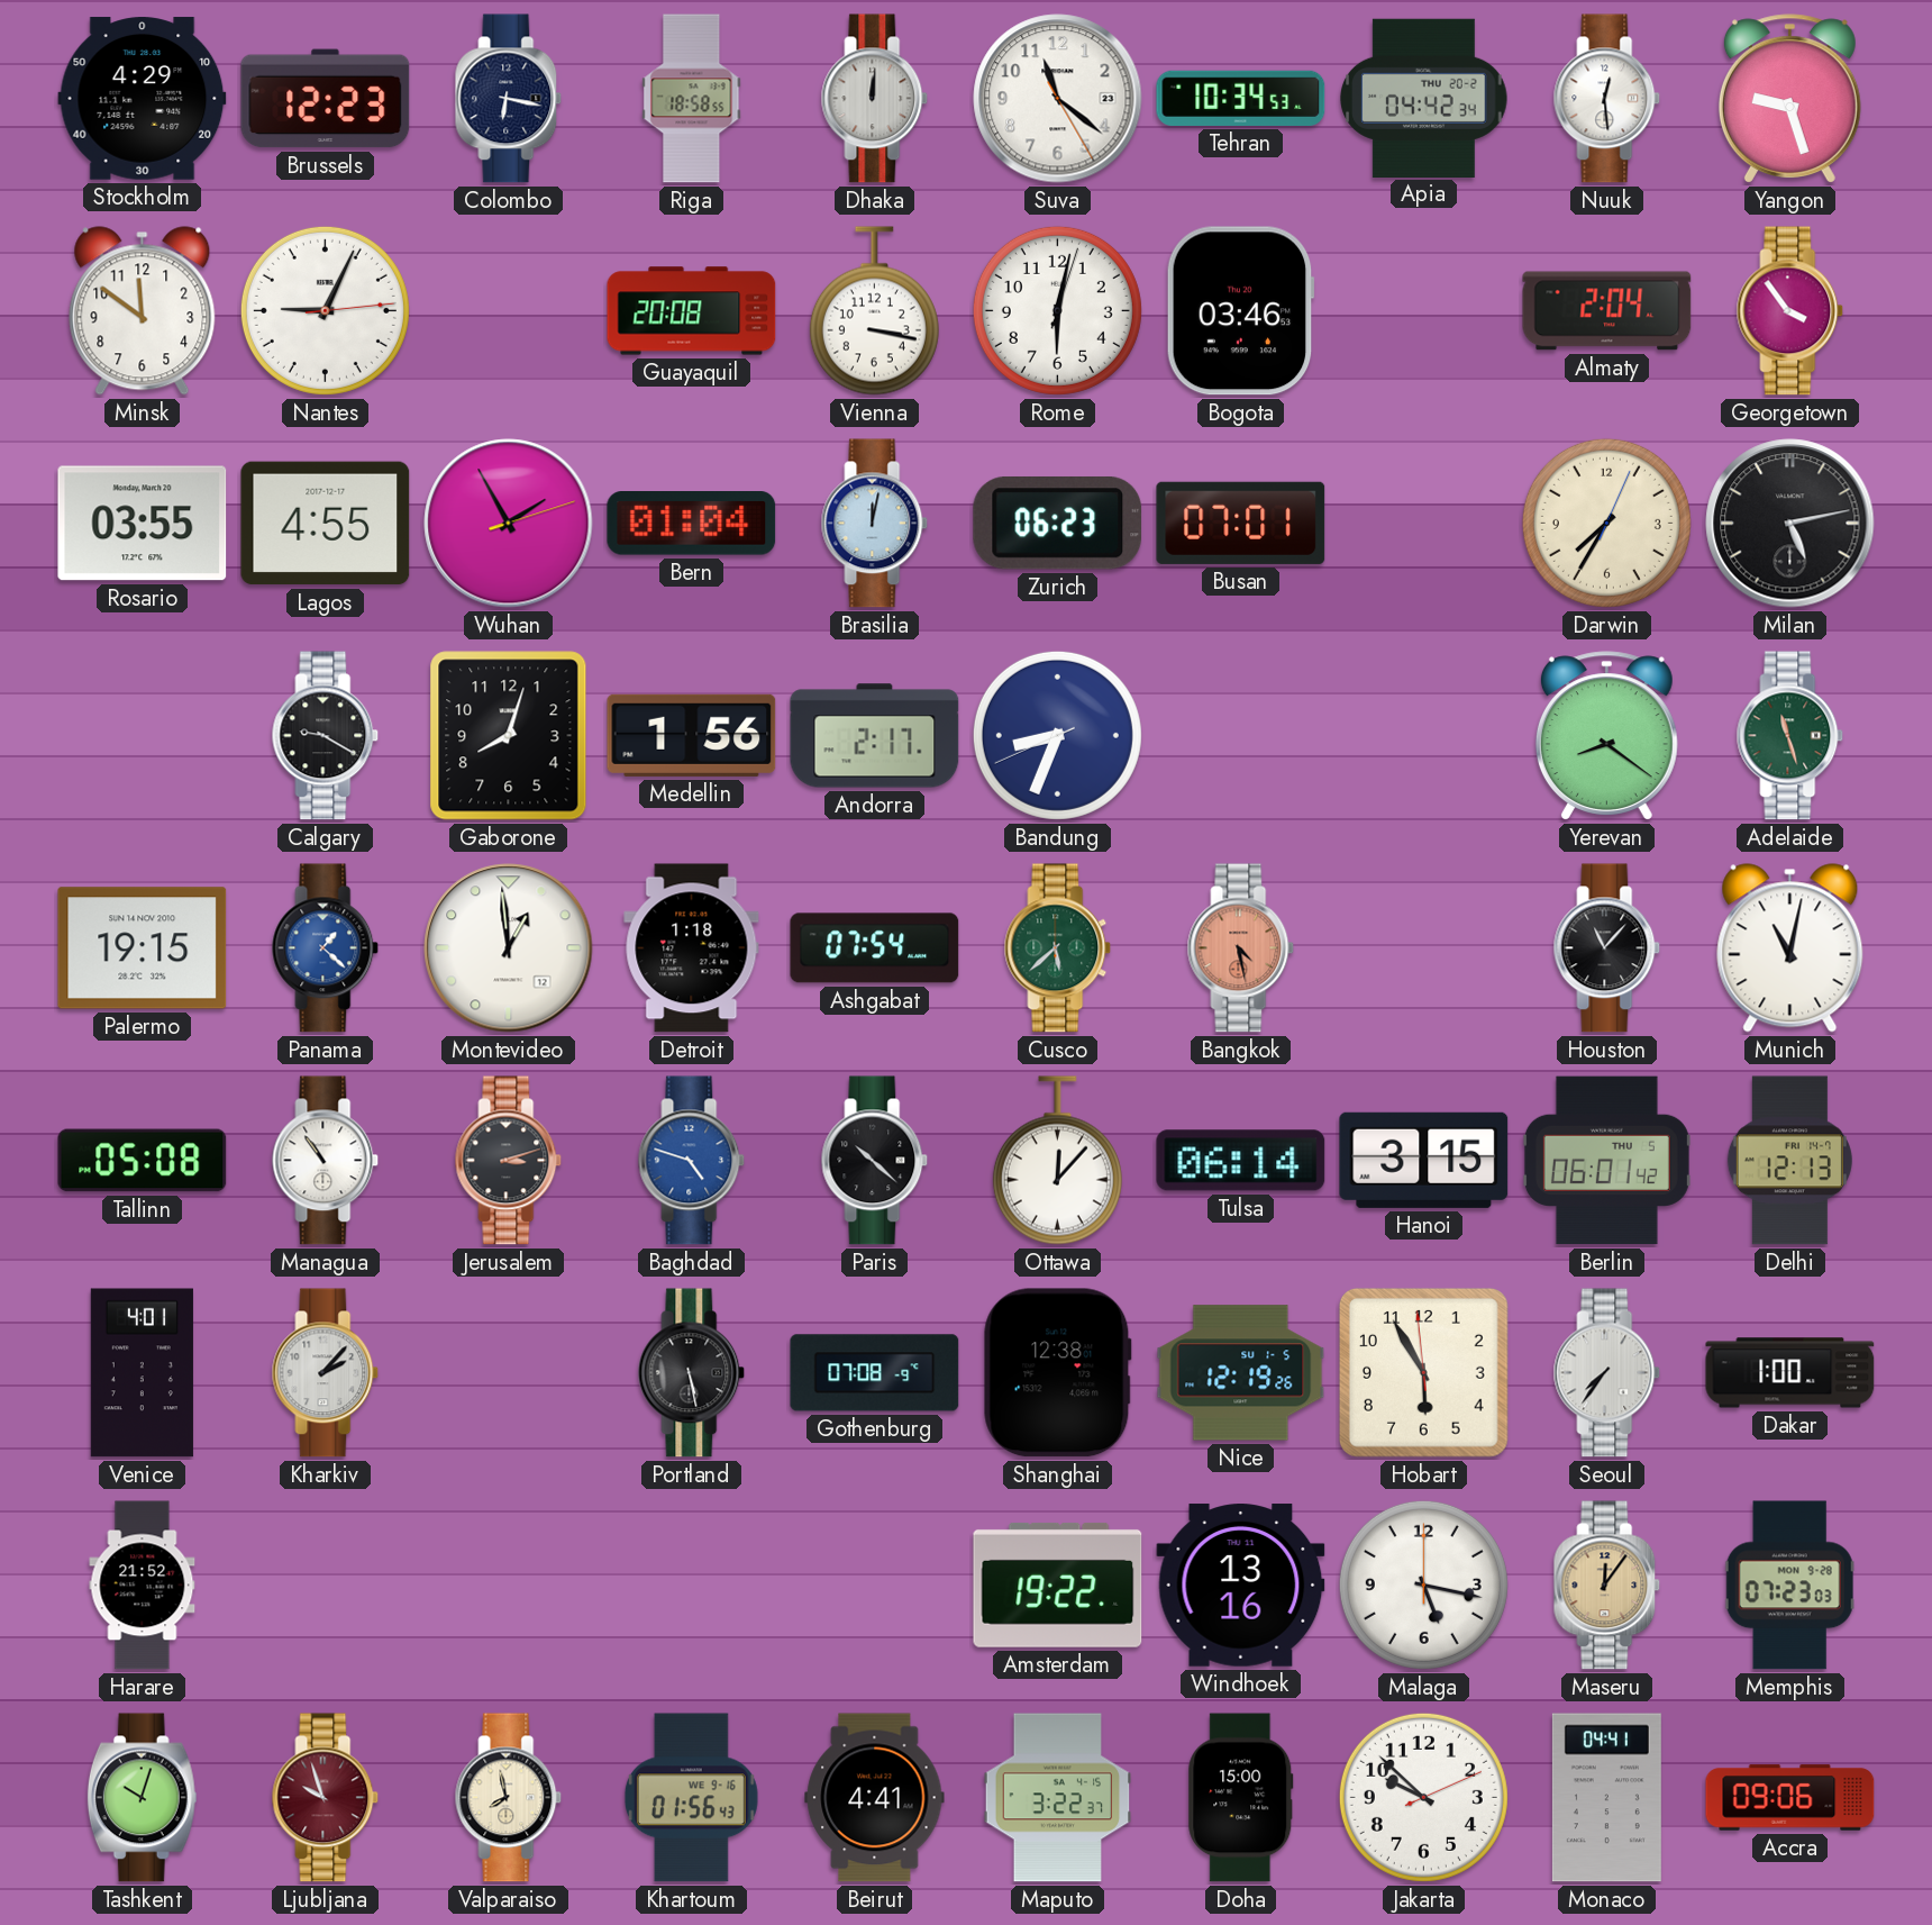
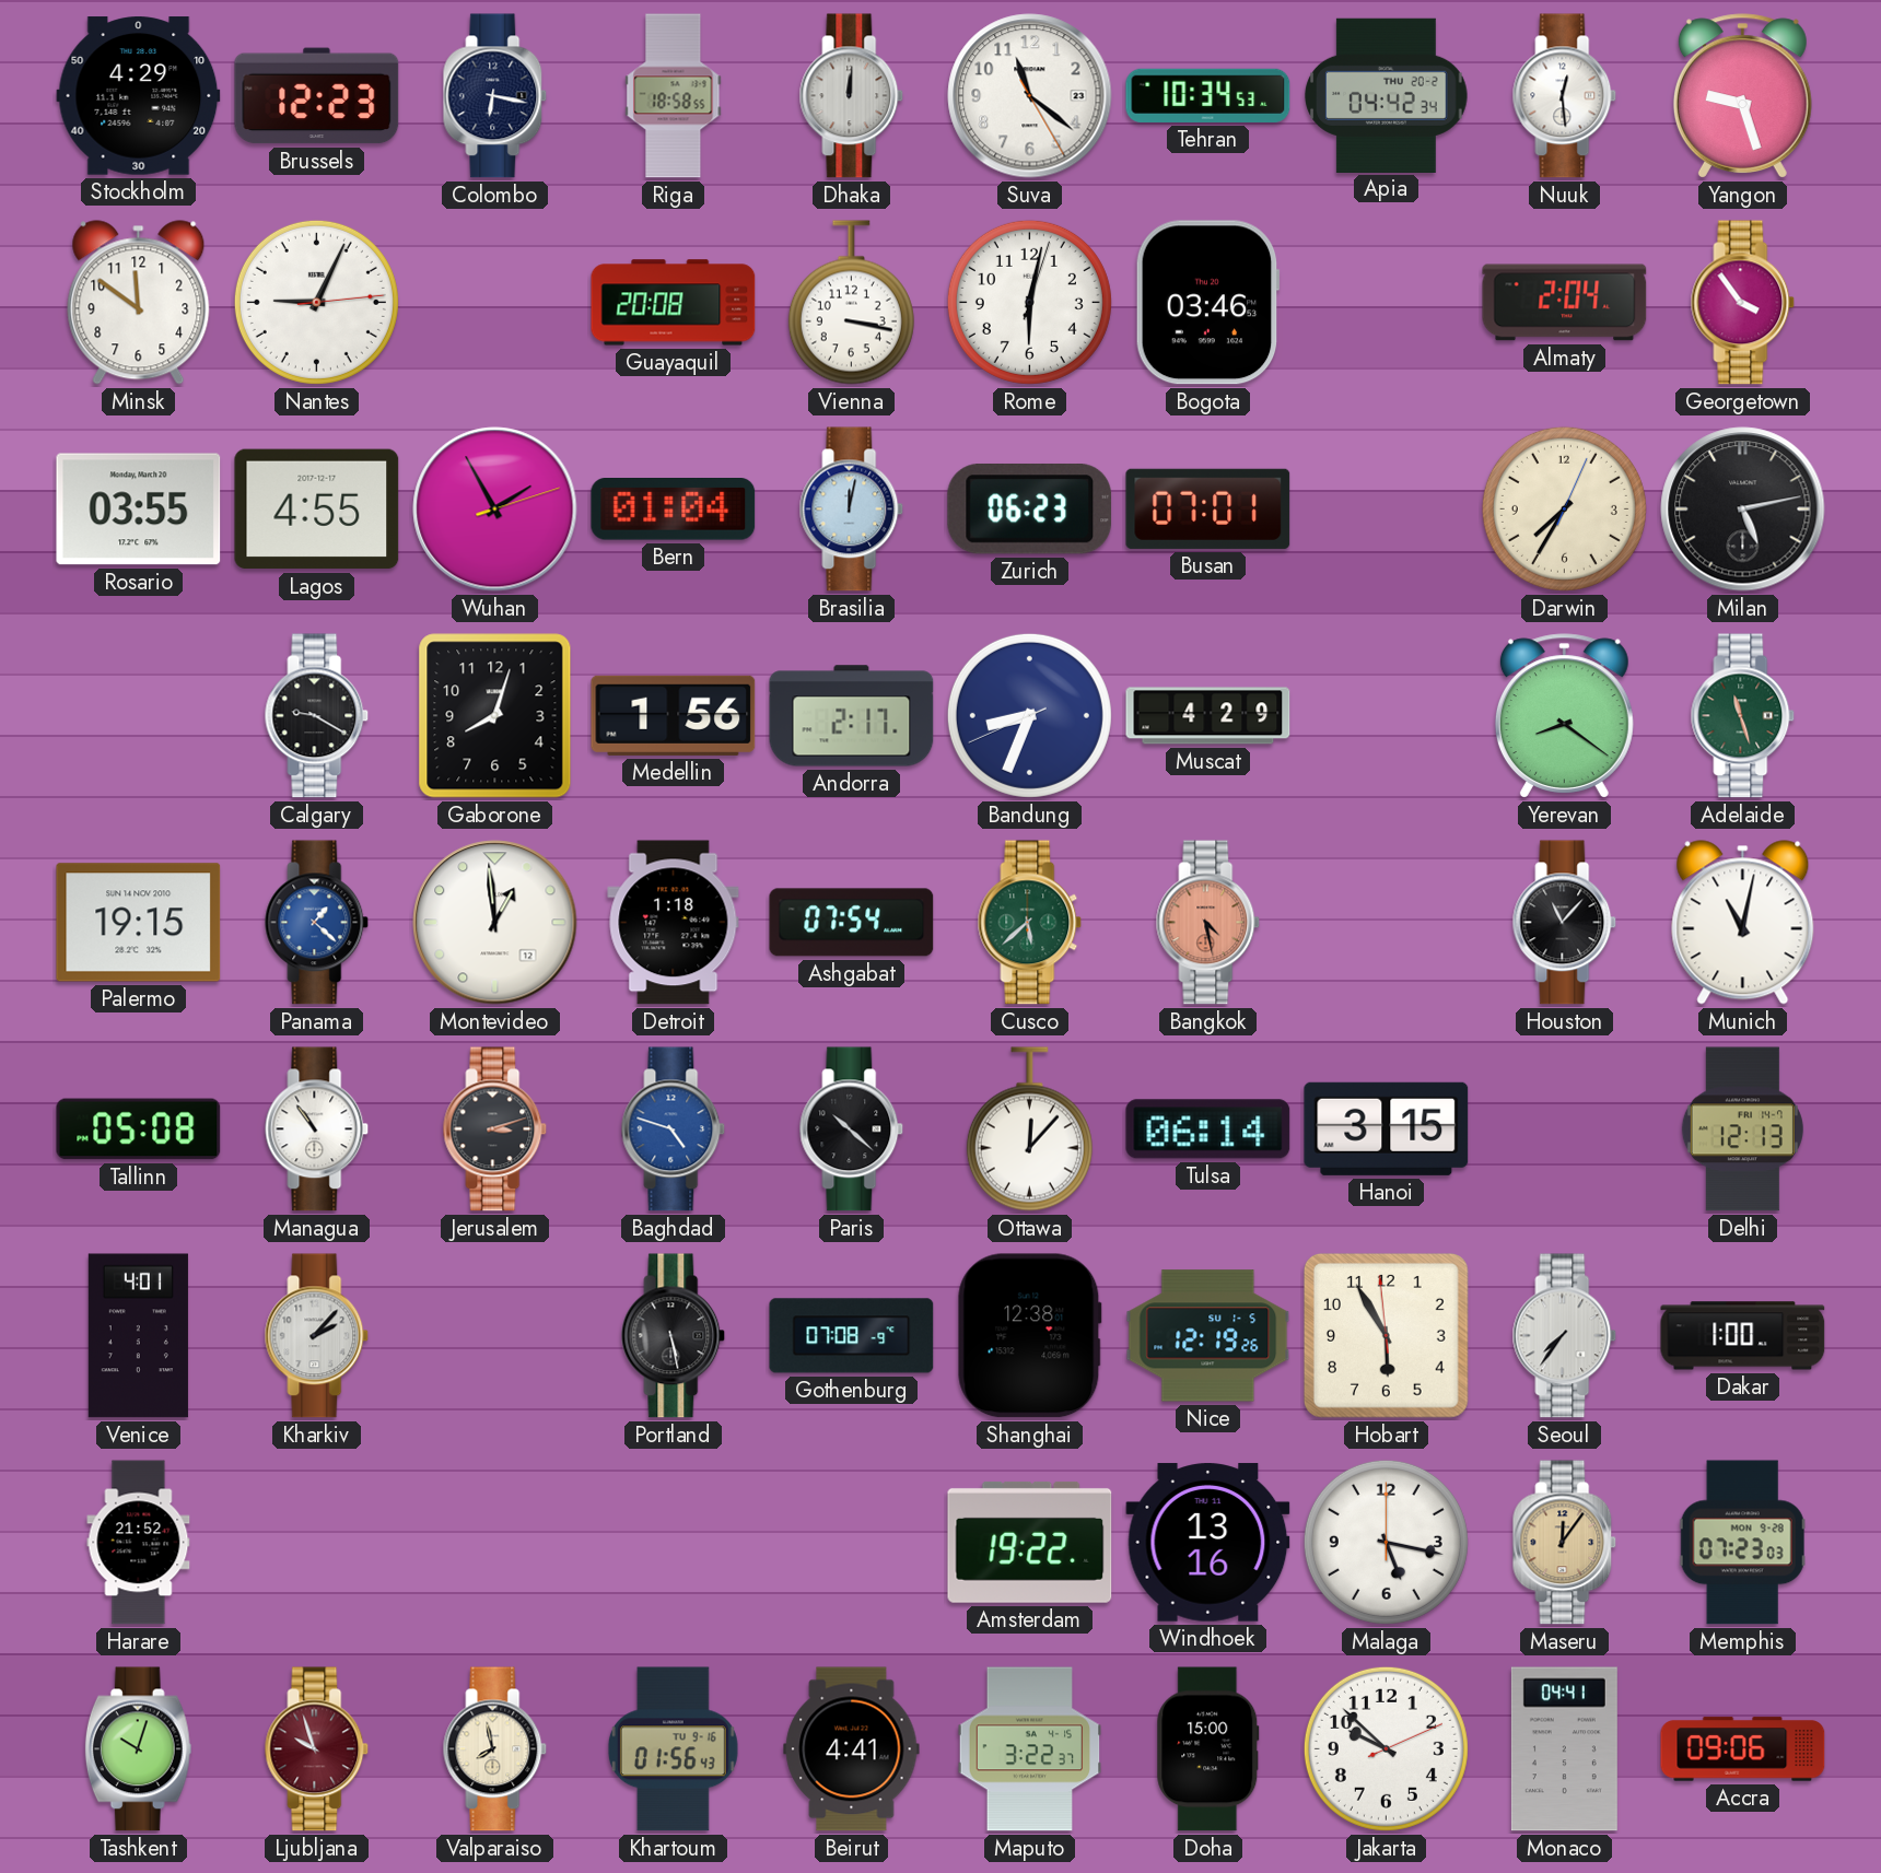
Muscat: none -> 4:29 (1208, 716)
Berlin: 06:01 -> none (1606, 1161)
Khartoum date: WE 9-16 -> TU 9-16 (673, 1749)
